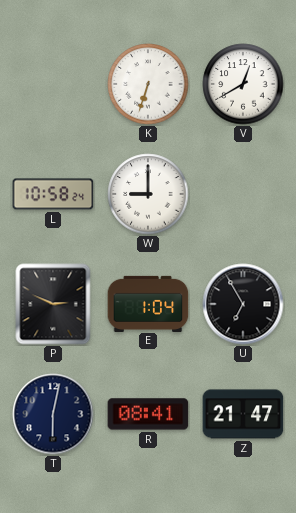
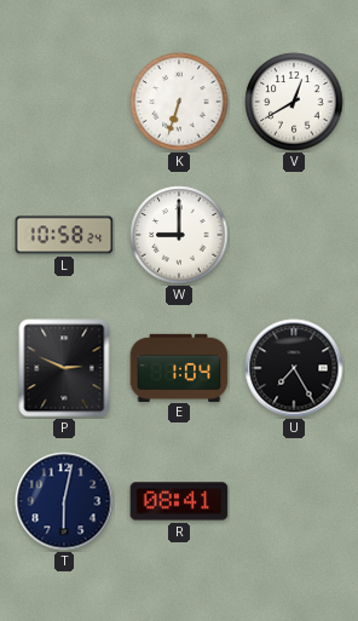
U: 6:55 -> 7:25 (294, 368)
Z: 21:47 -> none (243, 414)
